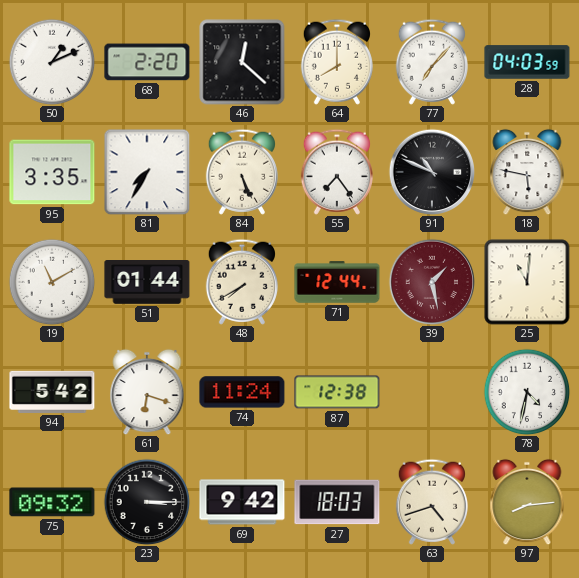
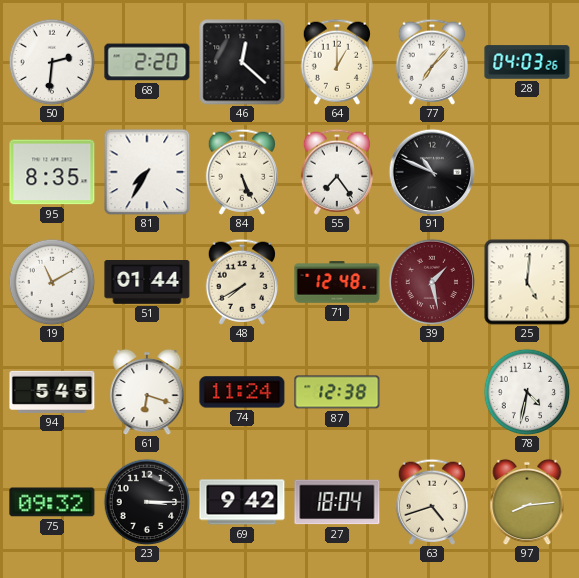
50: 1:11 -> 2:31 (52, 62)
64: 8:00 -> 1:00 (336, 62)
28: 04:03:59 -> 04:03:26 (527, 62)
95: 3:35 -> 8:35 (52, 172)
18: 5:47 -> none (527, 172)
71: 12:44 -> 12:48 (337, 282)
25: 11:01 -> 5:01 (527, 282)
94: 5:42 -> 5:45 (52, 392)
27: 18:03 -> 18:04 (337, 502)
